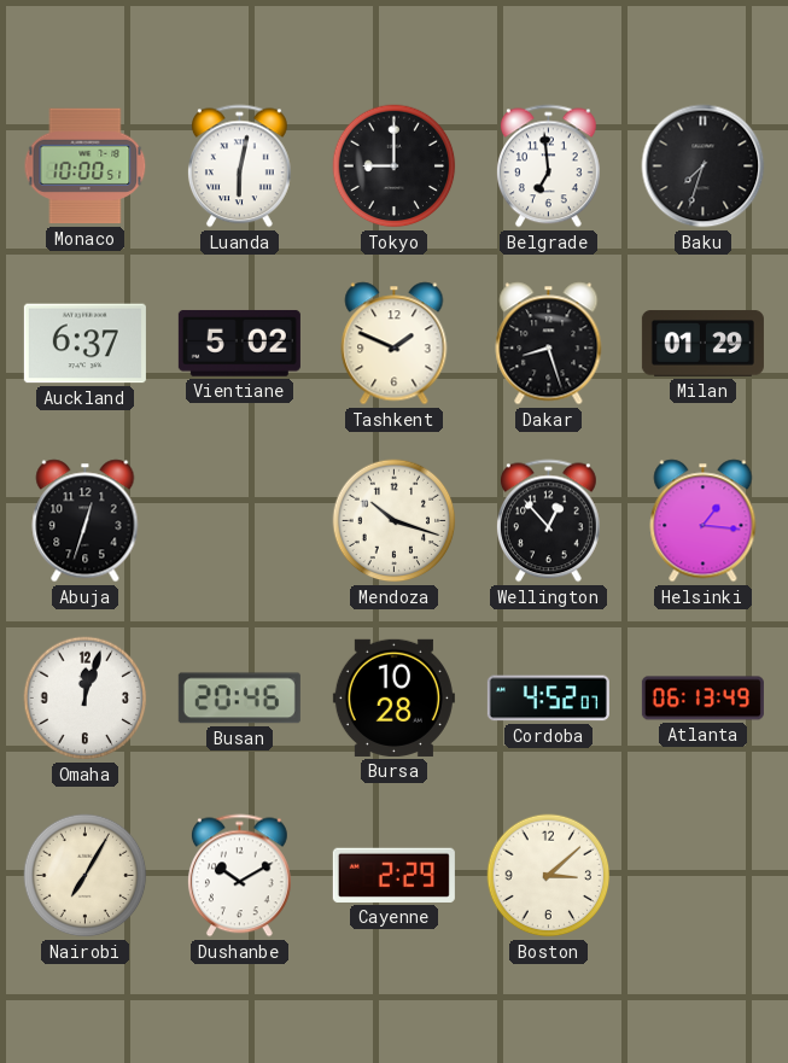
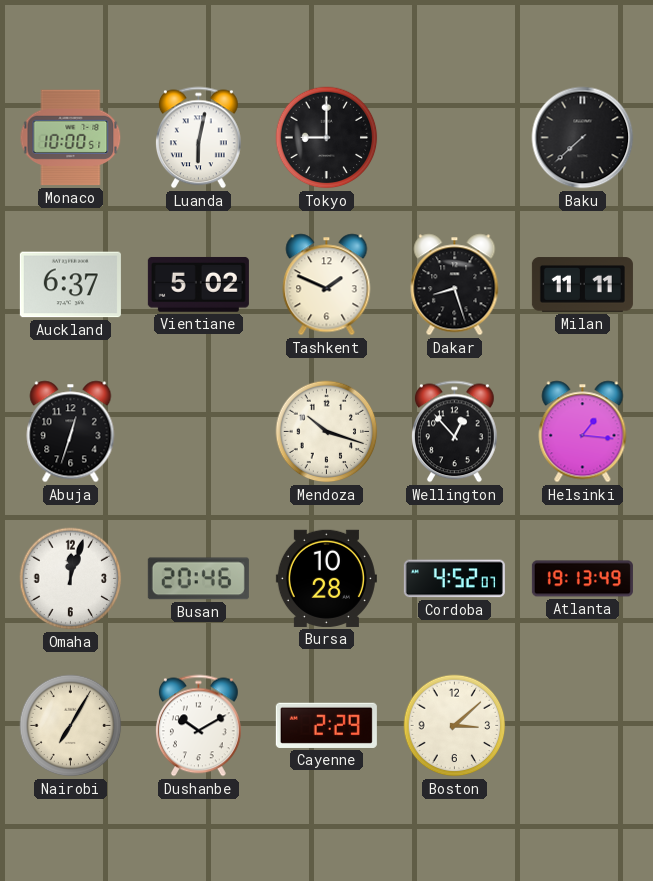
Belgrade: 6:59 -> none (548, 167)
Baku: 7:33 -> 7:38 (583, 138)
Milan: 01:29 -> 11:11 (582, 285)
Atlanta: 06:13 -> 19:13 (582, 579)
